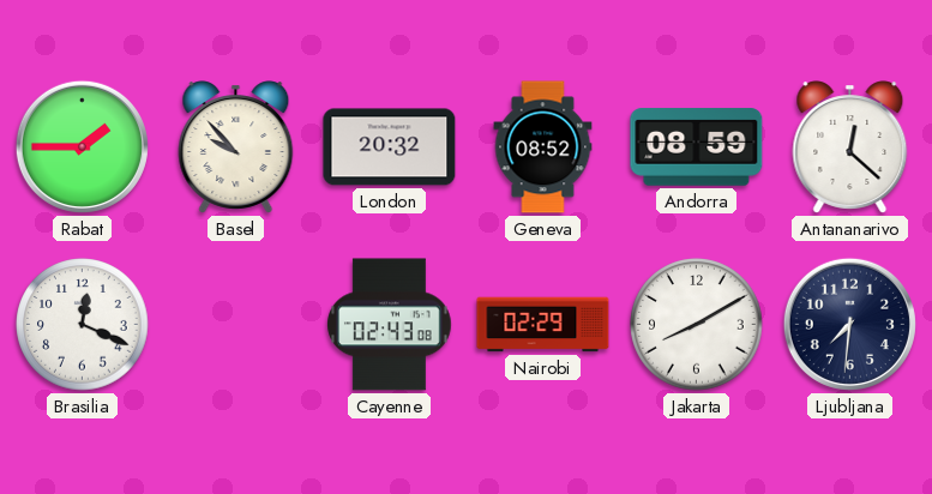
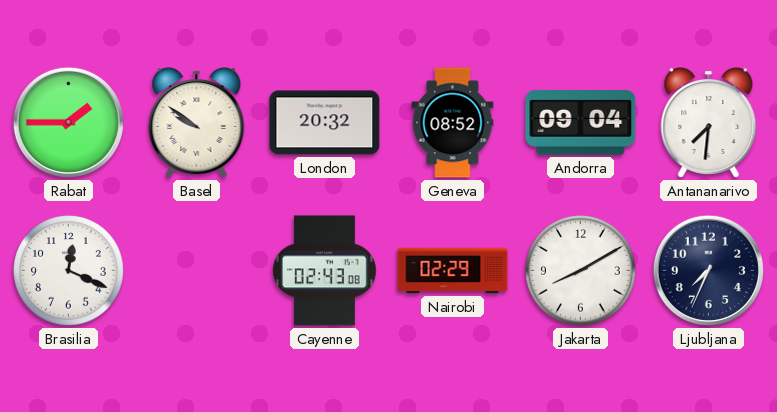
Basel: 9:53 -> 9:51 (197, 123)
Andorra: 08:59 -> 09:04 (581, 123)
Antananarivo: 12:22 -> 7:31 (709, 123)
Ljubljana: 7:31 -> 7:34 (708, 270)
